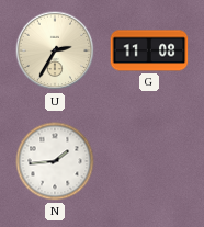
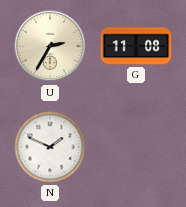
N: 1:44 -> 1:49 (50, 147)
